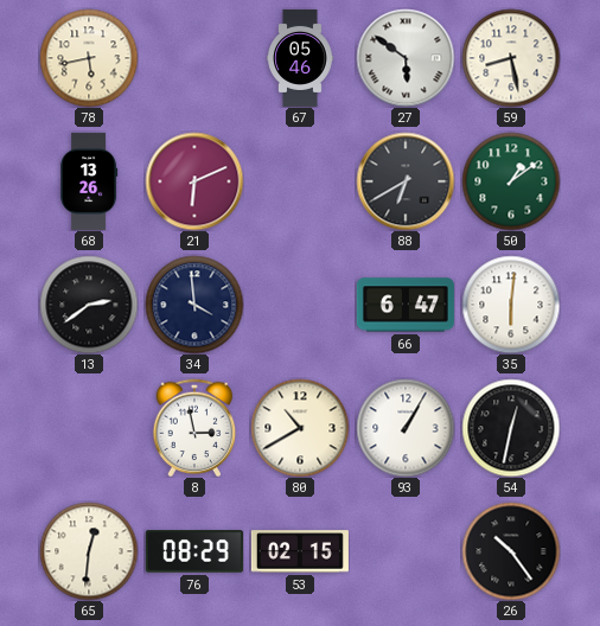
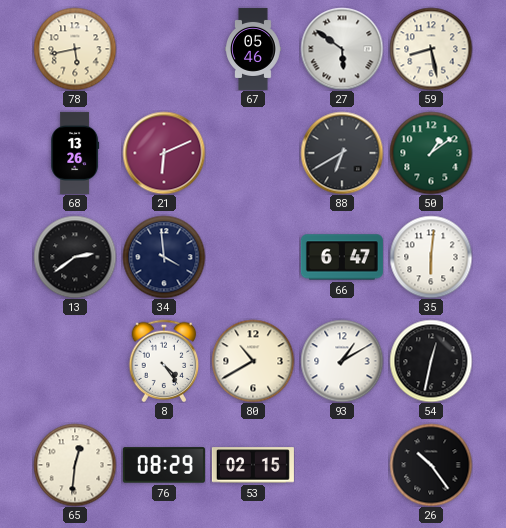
8: 2:58 -> 4:24 (164, 361)
93: 1:05 -> 1:10 (342, 361)
